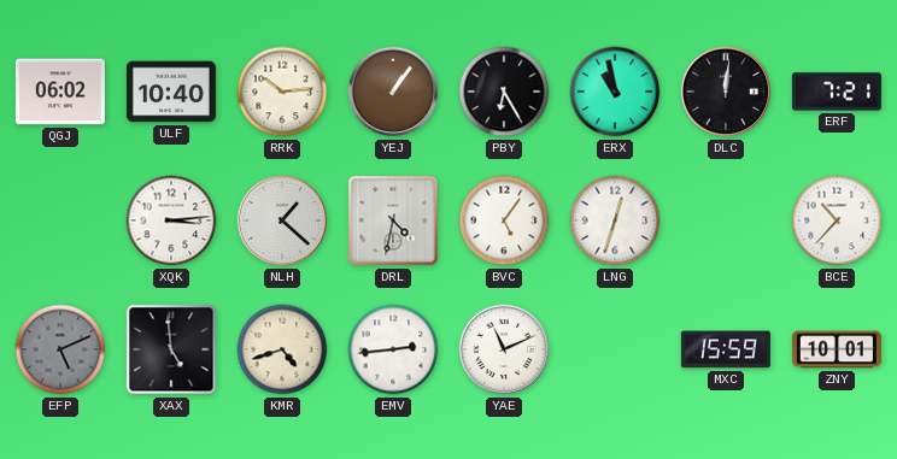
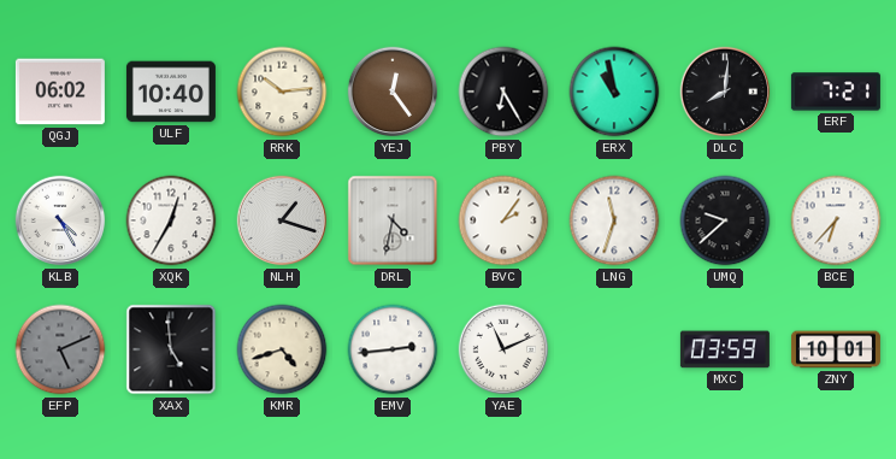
YEJ: 1:06 -> 12:24 (393, 92)
DLC: 12:01 -> 8:01 (725, 92)
KLB: none -> 4:25 (60, 220)
XQK: 3:14 -> 12:35 (171, 220)
NLH: 1:22 -> 1:18 (282, 220)
BVC: 5:06 -> 2:06 (503, 220)
LNG: 12:33 -> 11:33 (614, 220)
UMQ: none -> 9:38 (725, 220)
BCE: 10:37 -> 6:37 (836, 220)
MXC: 15:59 -> 03:59 (725, 349)
